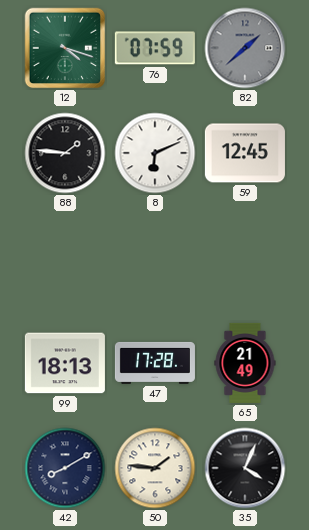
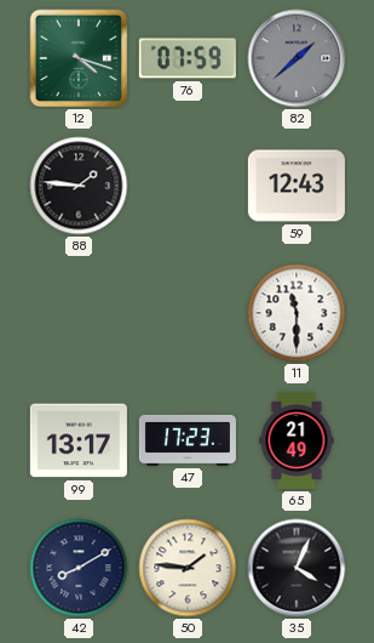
8: 6:11 -> none (155, 153)
59: 12:45 -> 12:43 (297, 186)
11: none -> 11:30 (297, 313)
99: 18:13 -> 13:17 (79, 440)
47: 17:28 -> 17:23 (188, 440)
